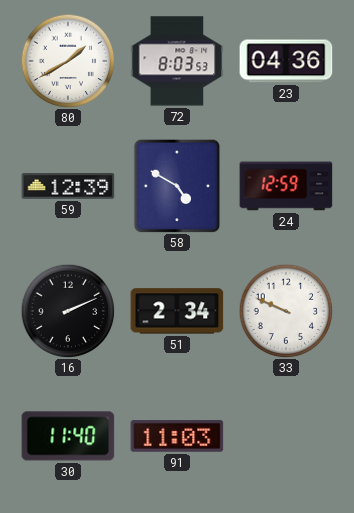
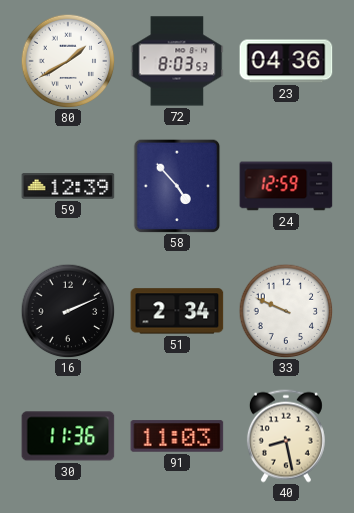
58: 4:50 -> 4:53 (177, 186)
30: 11:40 -> 11:36 (68, 436)
40: none -> 8:28 (286, 436)
